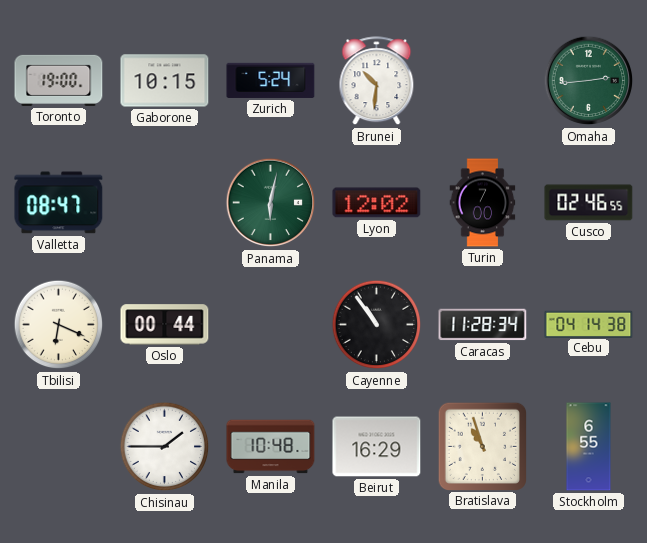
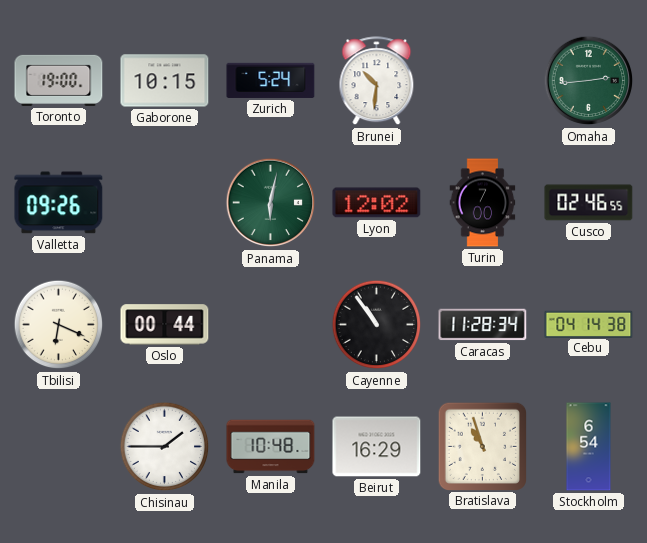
Valletta: 08:47 -> 09:26 (59, 203)
Stockholm: 6:55 -> 6:54 (589, 447)
